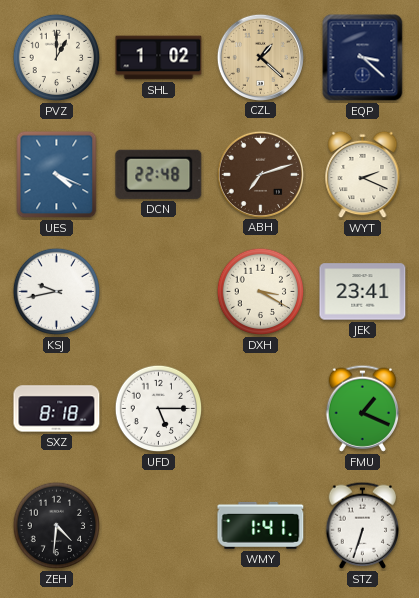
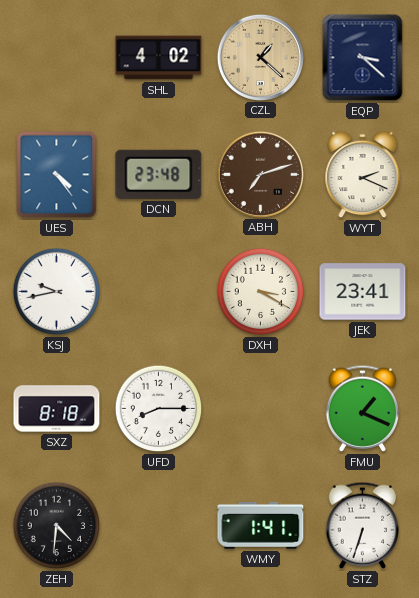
PVZ: 1:00 -> none (57, 58)
SHL: 1:02 -> 4:02 (159, 58)
UES: 4:19 -> 4:24 (57, 175)
DCN: 22:48 -> 23:48 (159, 174)
UFD: 5:15 -> 8:15 (159, 409)
